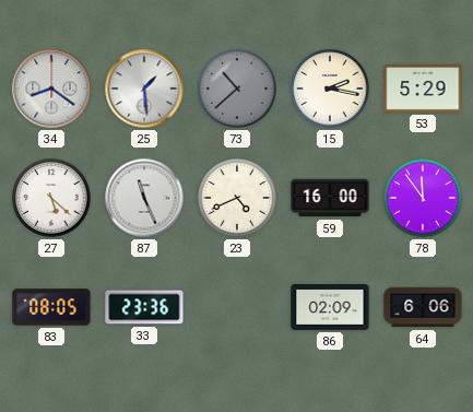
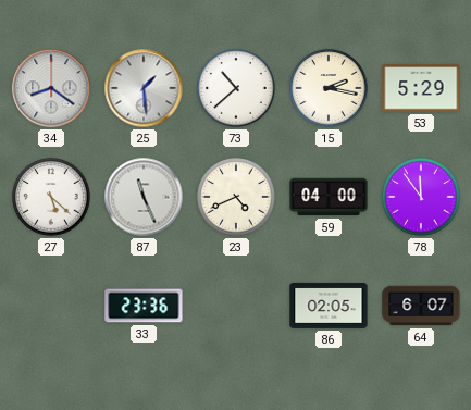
73 dial: grey -> white (236, 88)
59: 16:00 -> 04:00 (329, 197)
83: 08:05 -> none (51, 307)
86: 02:09 -> 02:05 (329, 306)
64: 6:06 -> 6:07 (421, 306)
